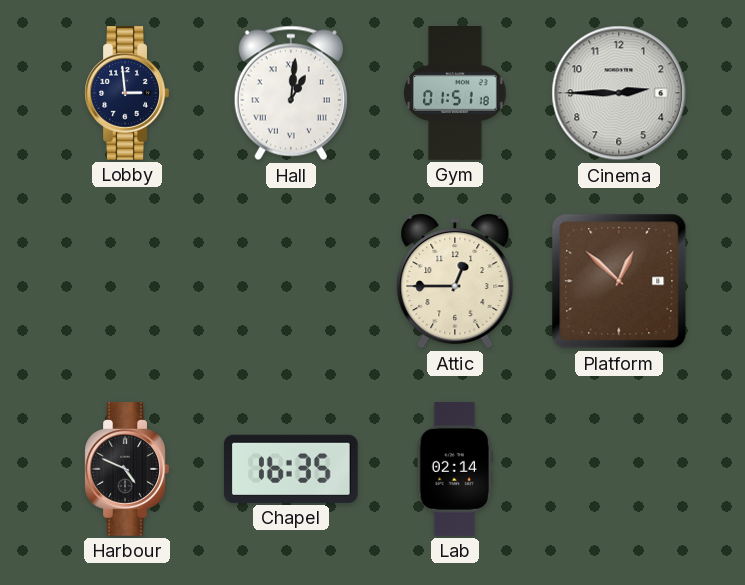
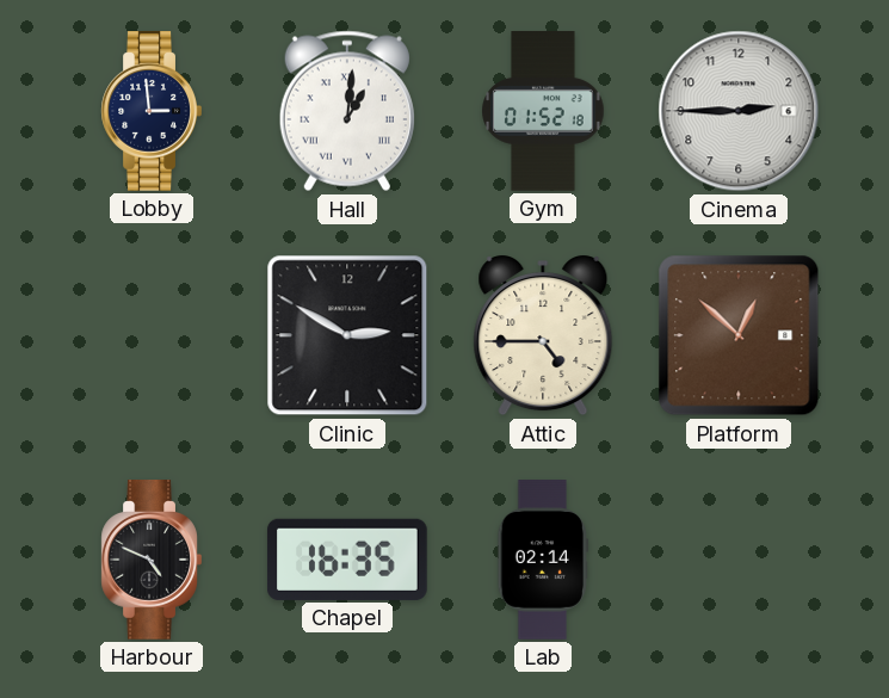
Gym: 01:51 -> 01:52 (543, 111)
Clinic: none -> 2:50 (347, 335)
Attic: 12:45 -> 4:45 (543, 336)
